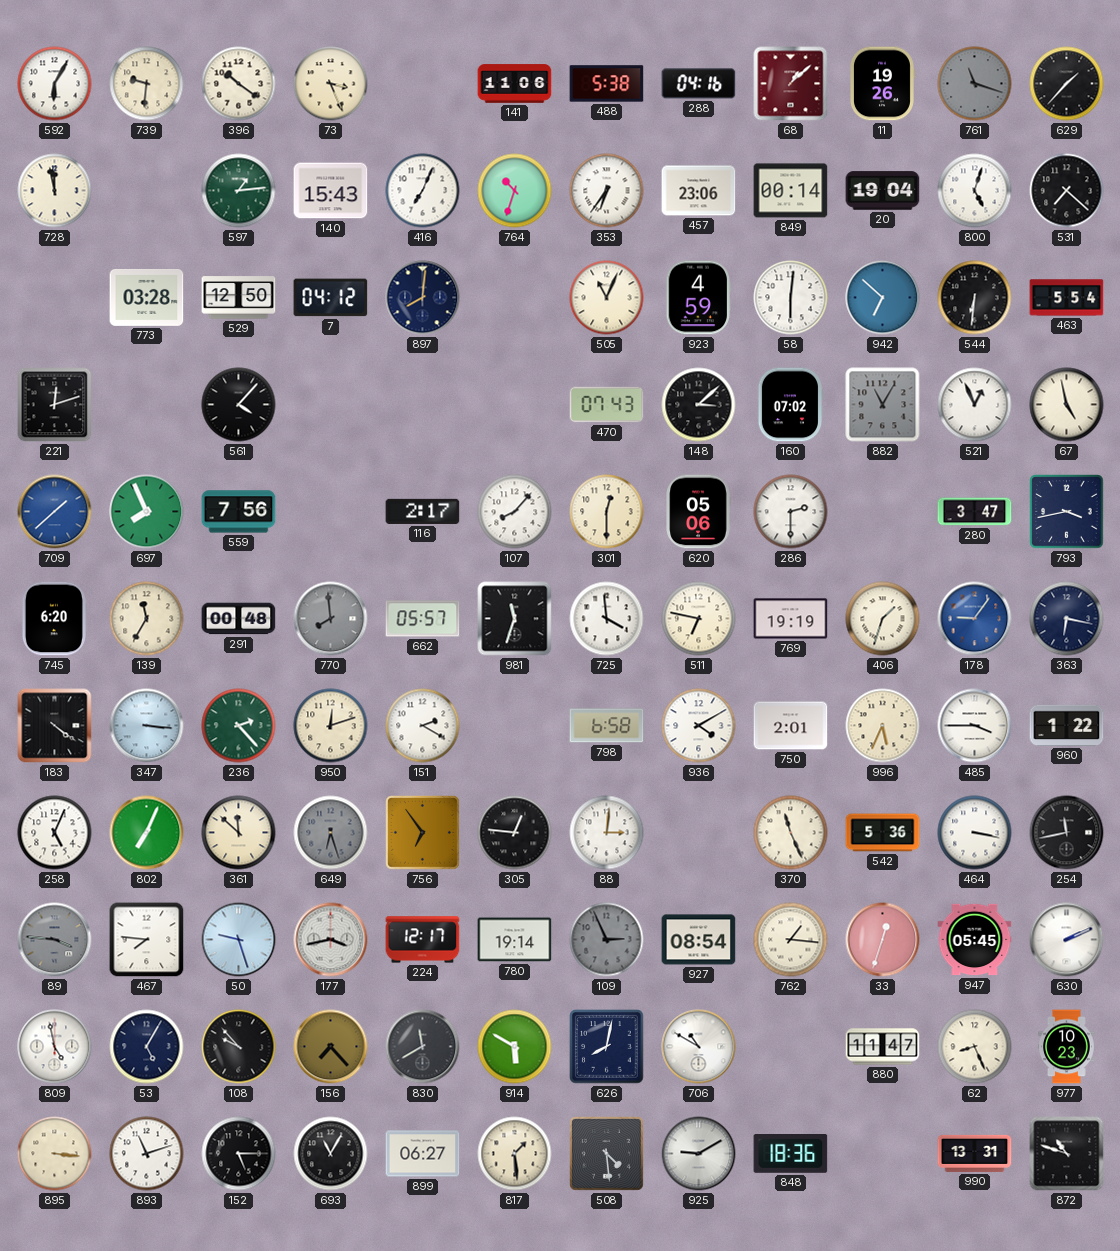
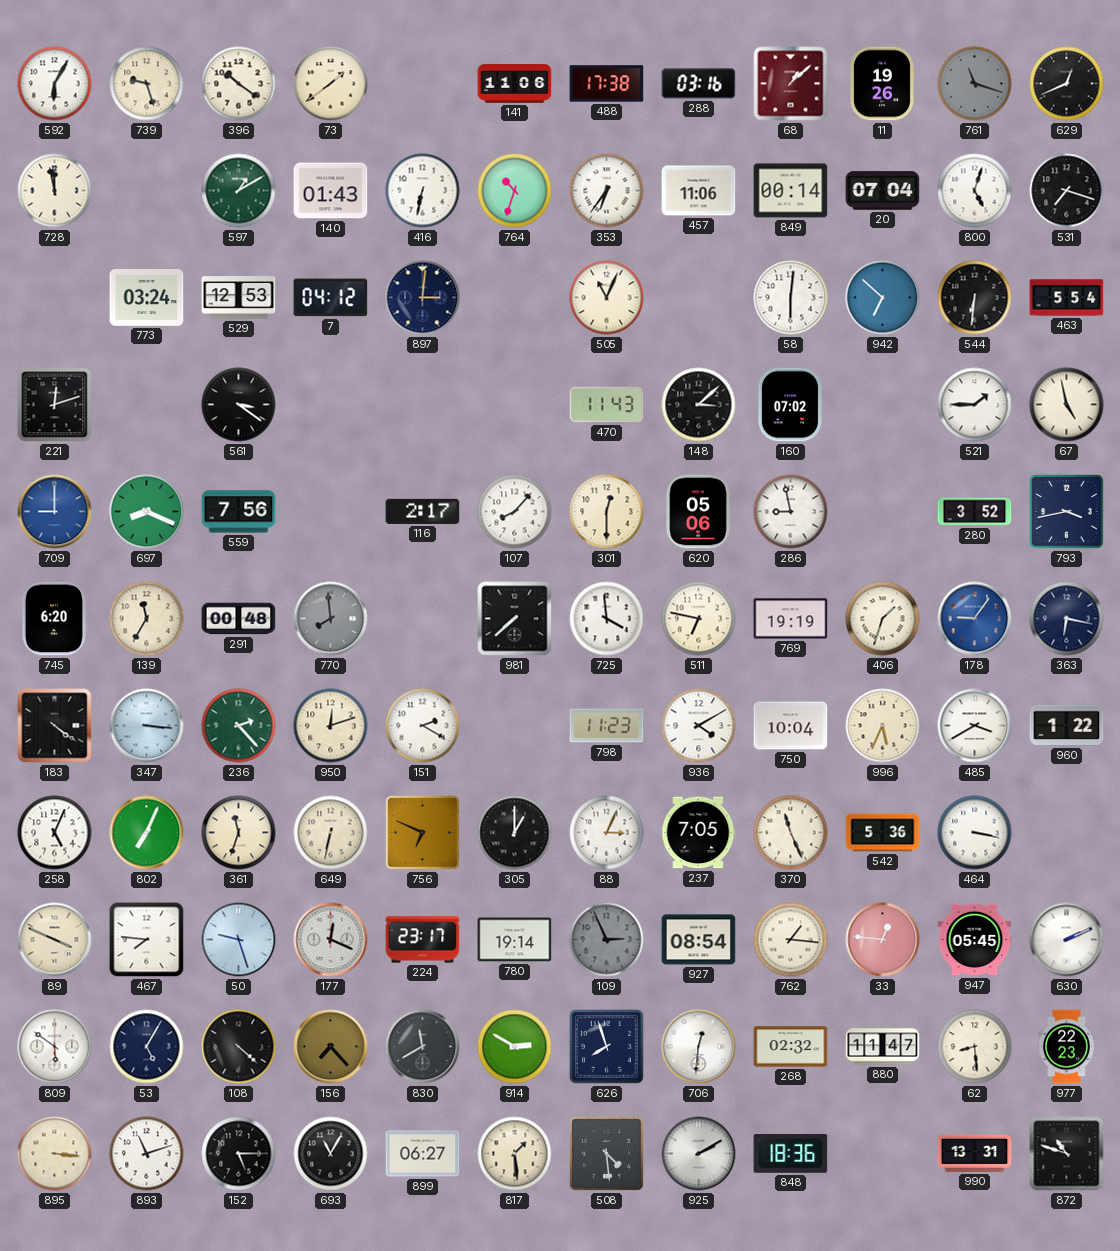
739: 9:31 -> 9:27 (147, 84)
73: 3:26 -> 1:39 (331, 84)
488: 5:38 -> 17:38 (607, 84)
288: 04:16 -> 03:16 (699, 84)
629: 1:37 -> 12:41 (1067, 84)
597: 1:14 -> 1:10 (239, 191)
140: 15:43 -> 01:43 (331, 191)
416: 7:04 -> 6:32 (423, 191)
457: 23:06 -> 11:06 (699, 191)
20: 19:04 -> 07:04 (883, 191)
531: 7:22 -> 7:18 (1067, 191)
773: 03:28 -> 03:24 (147, 297)
529: 12:50 -> 12:53 (239, 298)
897: 8:01 -> 3:01 (423, 298)
923: 4:59 -> none (698, 298)
561: 4:07 -> 3:21 (239, 405)
470: 07:43 -> 11:43 (607, 405)
882: 11:05 -> none (883, 405)
521: 12:56 -> 1:45 (975, 405)
709: 1:38 -> 9:00 (55, 512)
697: 7:56 -> 8:19 (147, 512)
286: 2:30 -> 8:58 (791, 512)
280: 3:47 -> 3:52 (975, 512)
662: 05:57 -> none (423, 619)
981: 11:33 -> 7:38 (515, 619)
798: 6:58 -> 11:23 (607, 726)
750: 2:01 -> 10:04 (791, 726)
485: 3:45 -> 3:40 (975, 726)
361: 11:52 -> 11:33 (239, 833)
649: 6:27 -> 6:32 (331, 833)
649 dial: grey -> cream (331, 833)
756: 6:54 -> 6:49 (423, 833)
305: 12:46 -> 1:00 (515, 833)
88: 3:01 -> 3:04 (607, 833)
237: none -> 7:05 (699, 833)
254: 11:43 -> none (1067, 833)
89: 3:46 -> 3:49 (55, 940)
89 dial: grey -> cream (55, 940)
177: 3:43 -> 12:19 (331, 940)
224: 12:17 -> 23:17 (423, 940)
33: 12:33 -> 12:46 (883, 940)
809: 4:58 -> 5:51 (55, 1047)
108: 9:53 -> 4:22 (239, 1047)
914: 5:50 -> 2:50 (515, 1047)
626: 8:02 -> 7:57 (607, 1047)
706: 10:50 -> 12:31 (699, 1047)
268: none -> 02:32 (791, 1047)
62: 8:26 -> 8:29 (975, 1047)
977: 10:23 -> 22:23 (1067, 1047)
925: 9:10 -> 2:10 (699, 1154)
